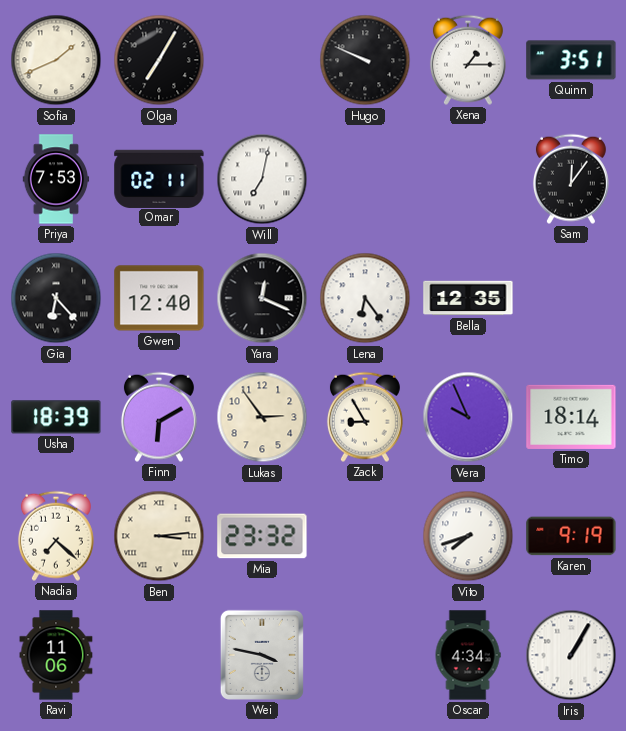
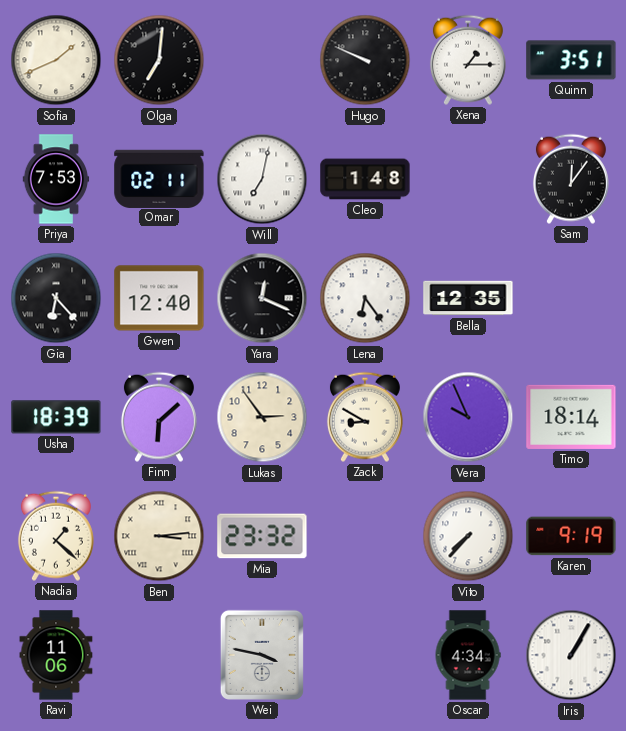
Olga: 7:05 -> 7:01 (159, 60)
Cleo: none -> 1:48 (365, 179)
Finn: 6:10 -> 6:08 (159, 417)
Zack: 8:55 -> 8:50 (365, 417)
Nadia: 7:22 -> 1:22 (56, 536)
Vito: 7:42 -> 7:37 (468, 536)
